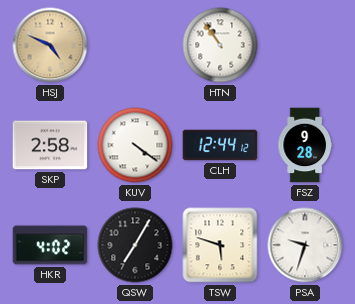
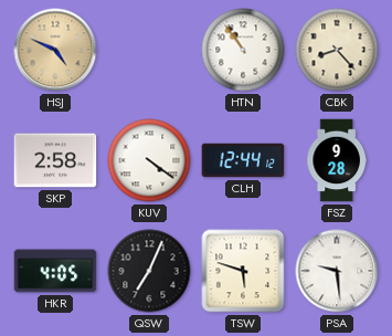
CBK: none -> 8:23 (337, 50)
HKR: 4:02 -> 4:05 (55, 271)
QSW: 7:05 -> 7:04 (149, 271)
PSA: 9:33 -> 9:29 (337, 271)
